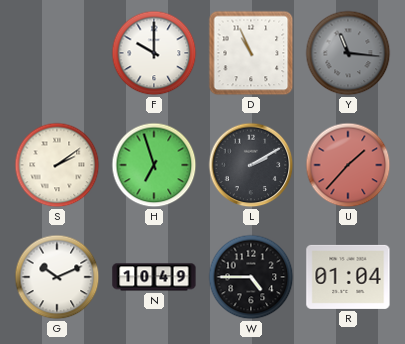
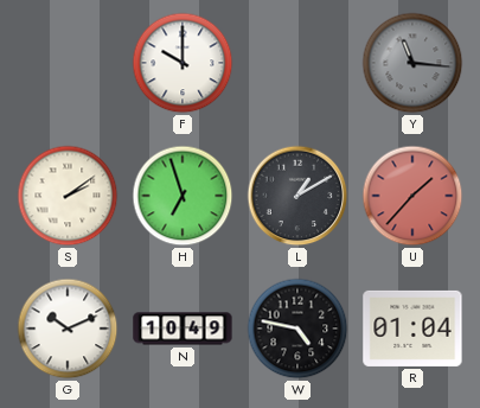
D: 10:56 -> none (251, 53)
L: 2:10 -> 1:10 (297, 196)
W: 4:45 -> 4:47 (297, 329)
